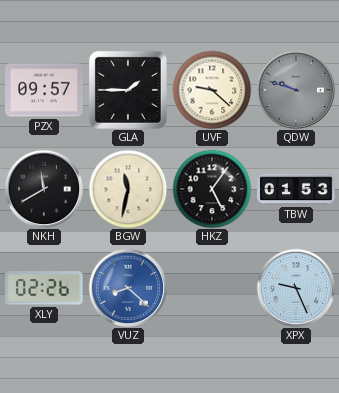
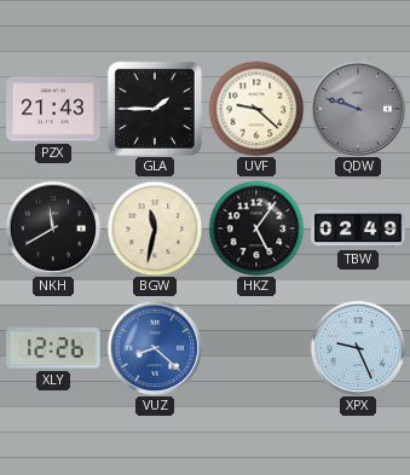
PZX: 09:57 -> 21:43 (53, 109)
TBW: 01:53 -> 02:49 (358, 228)
XLY: 02:26 -> 12:26 (53, 348)
